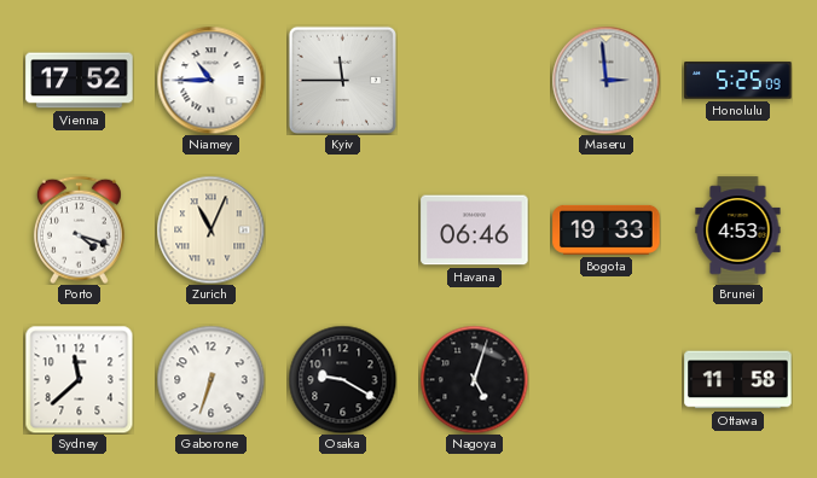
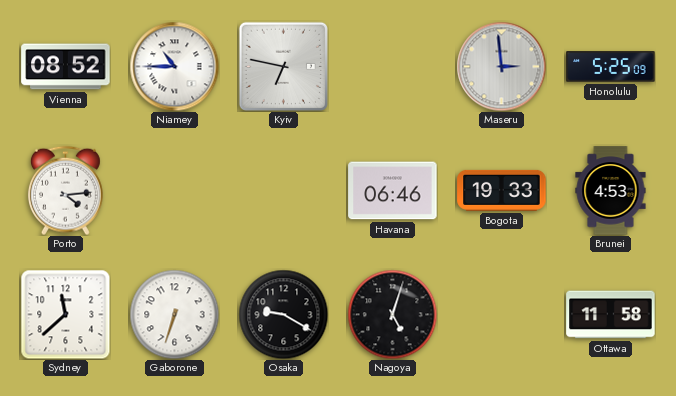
Vienna: 17:52 -> 08:52 (66, 67)
Kyiv: 11:45 -> 6:47 (283, 66)
Porto: 4:18 -> 4:14 (65, 190)
Zurich: 11:04 -> none (210, 229)
